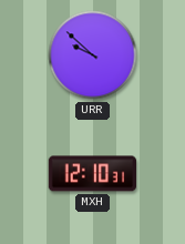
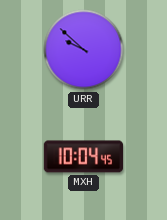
MXH: 12:10 -> 10:04 (83, 157)
